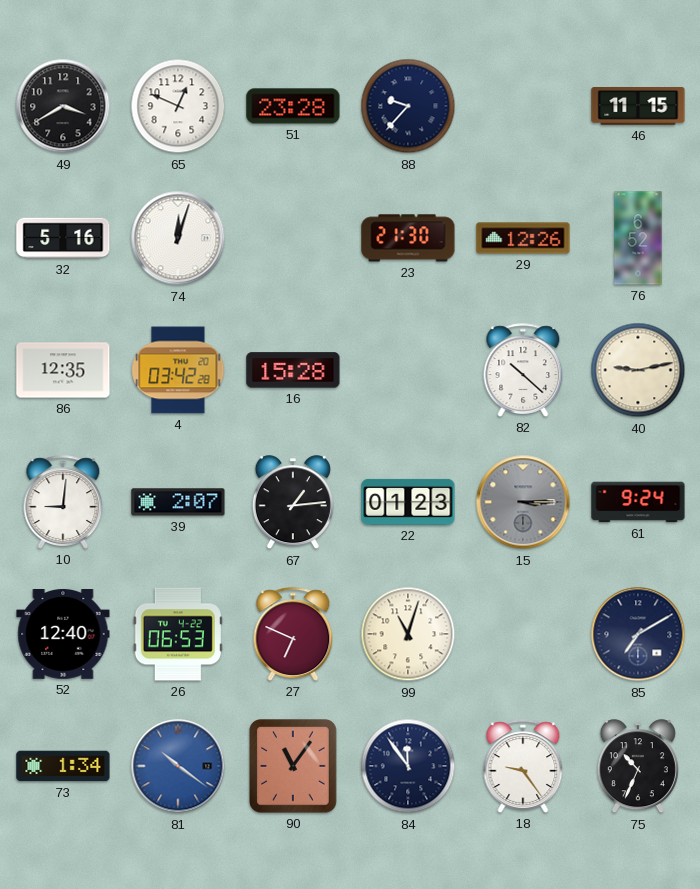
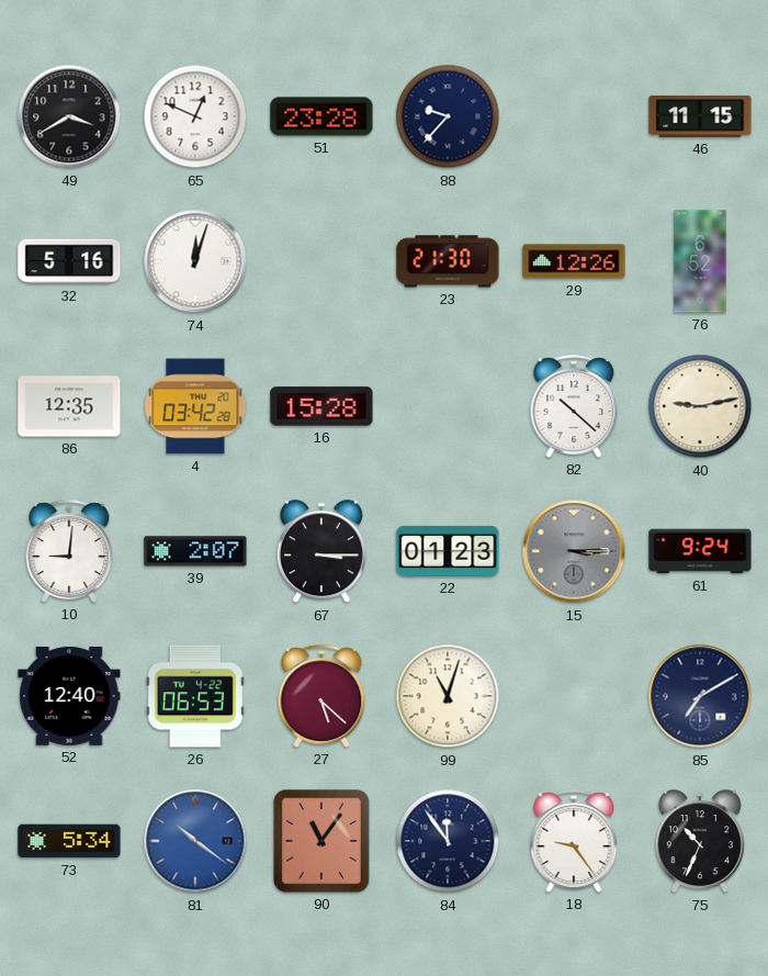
67: 1:14 -> 3:15 (321, 552)
27: 6:49 -> 5:22 (321, 696)
73: 1:34 -> 5:34 (69, 841)
